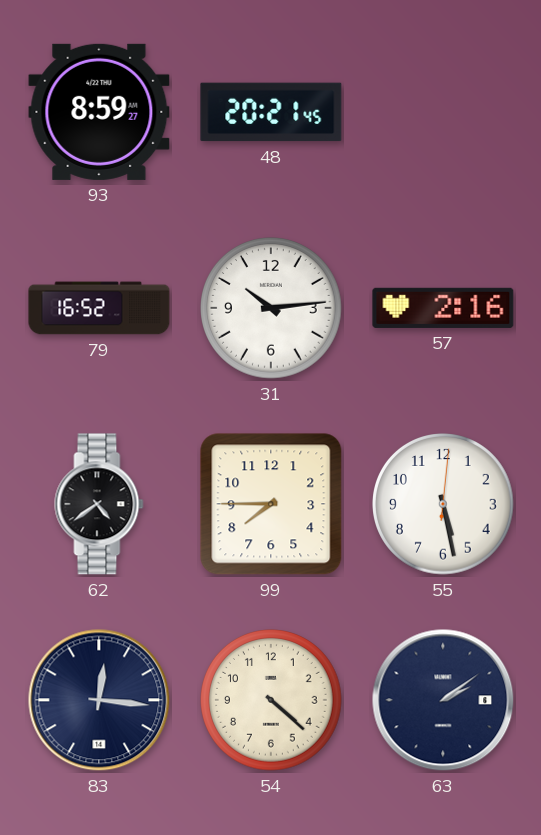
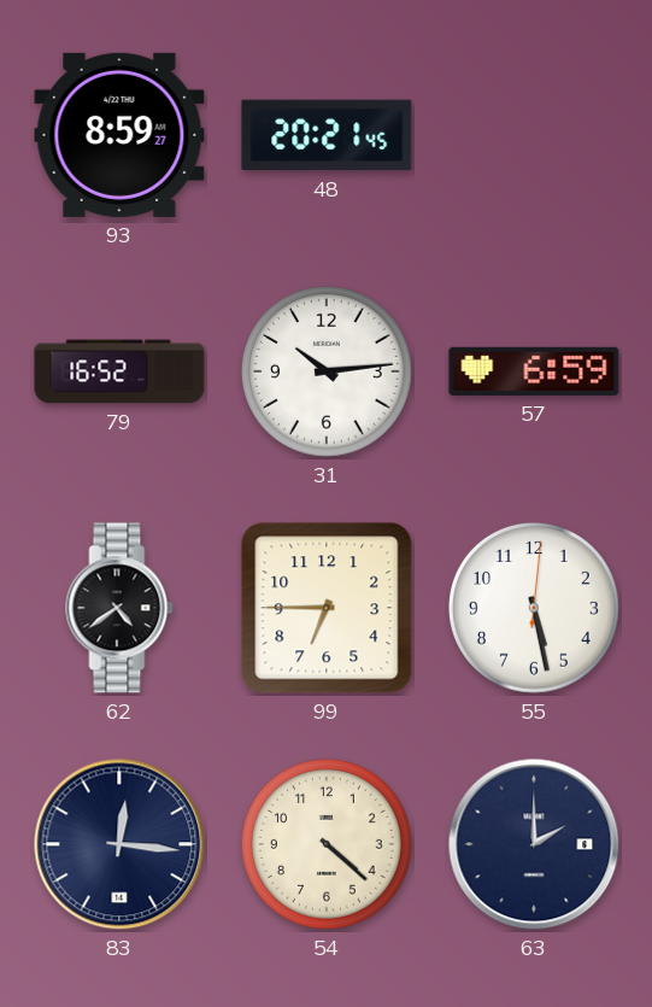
57: 2:16 -> 6:59 (534, 371)
99: 7:45 -> 6:45 (327, 608)
63: 2:09 -> 2:00 (534, 844)
